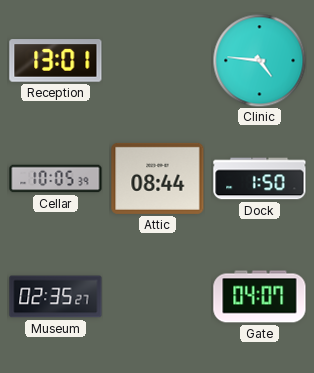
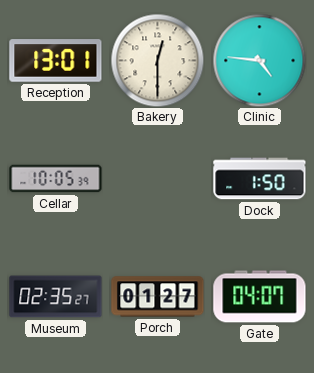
Bakery: none -> 12:30 (157, 60)
Attic: 08:44 -> none (158, 178)
Porch: none -> 01:27 (158, 297)
